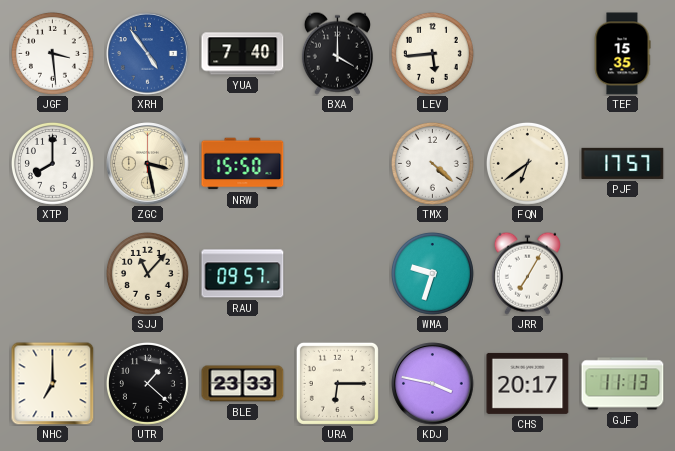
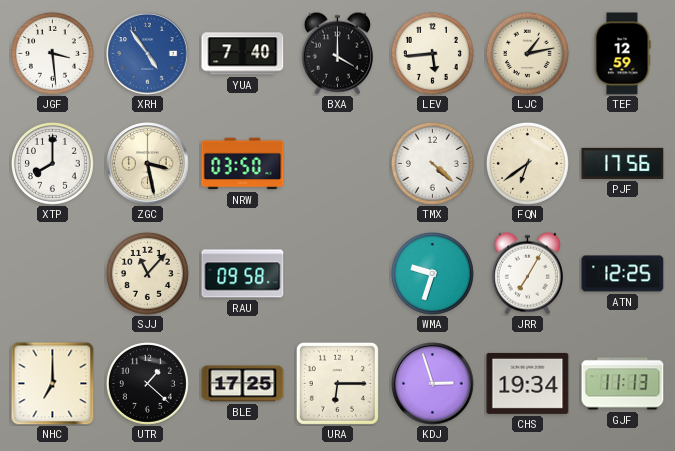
LJC: none -> 1:13 (527, 53)
TEF: 15:35 -> 12:59 (622, 54)
NRW: 15:50 -> 03:50 (243, 164)
PJF: 17:57 -> 17:56 (623, 163)
RAU: 09:57 -> 09:58 (243, 274)
ATN: none -> 12:25 (623, 274)
BLE: 23:33 -> 17:25 (243, 384)
KDJ: 3:47 -> 2:57 (433, 384)
CHS: 20:17 -> 19:34 (528, 383)
